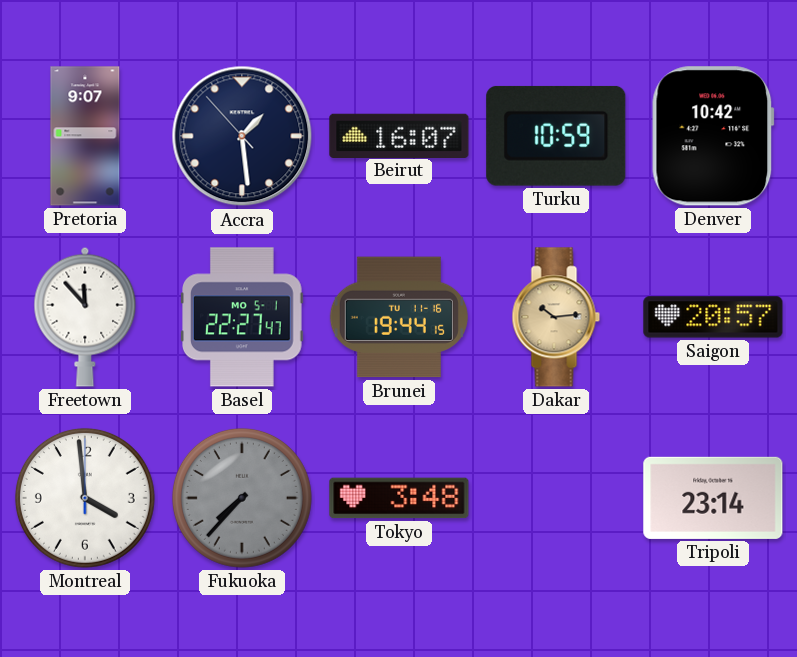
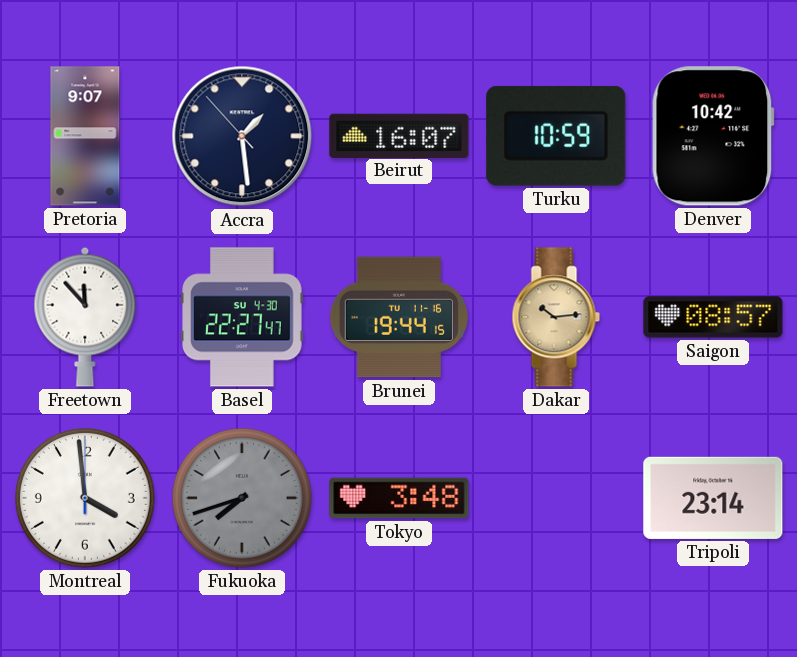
Basel date: MO 5-1 -> SU 4-30 (243, 317)
Saigon: 20:57 -> 08:57 (713, 317)
Fukuoka: 7:37 -> 7:42 (242, 498)
